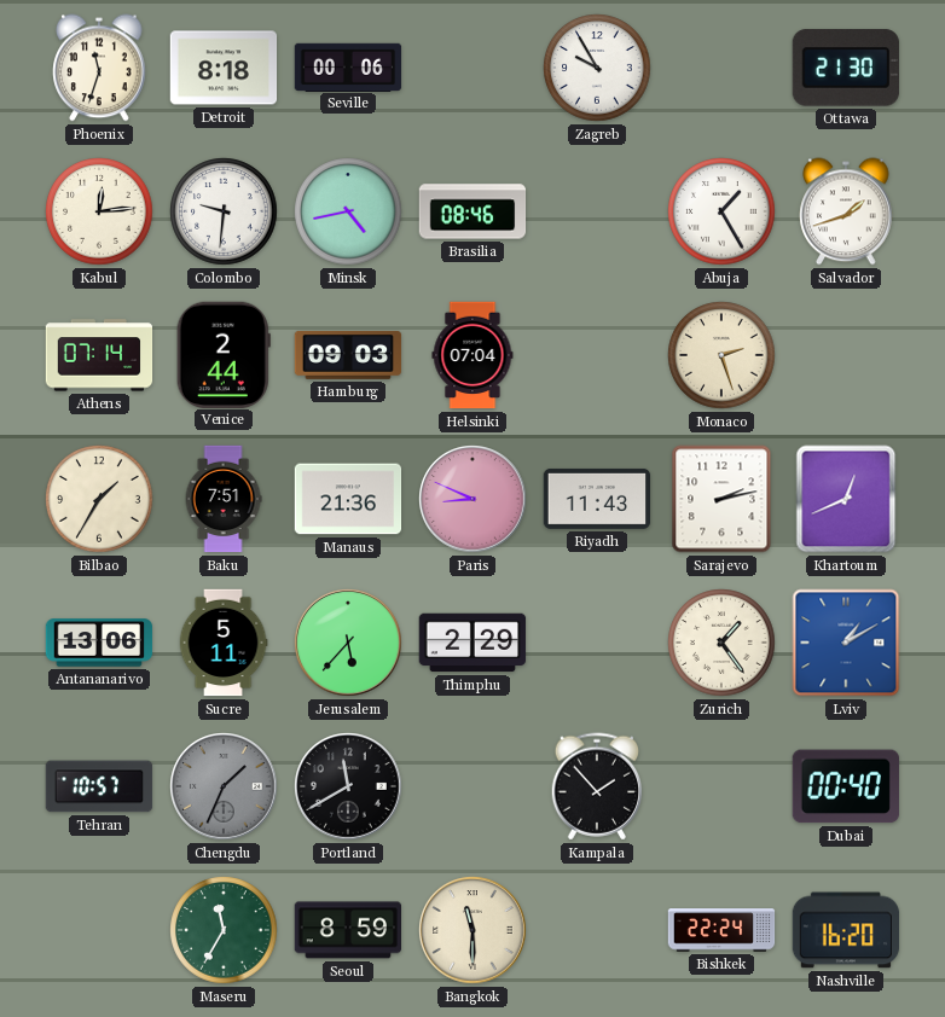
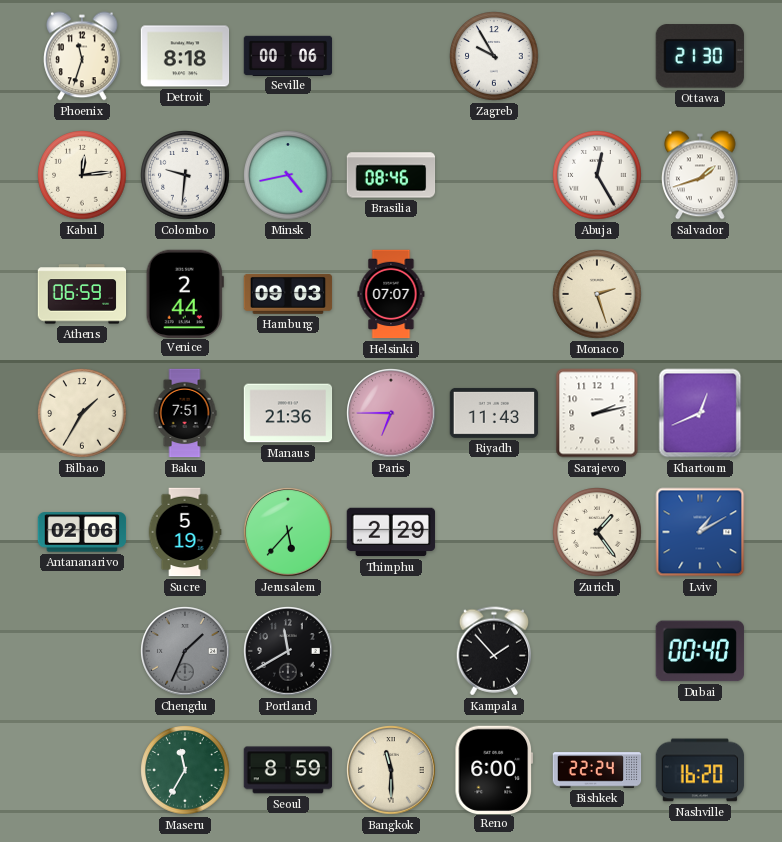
Abuja: 1:25 -> 12:25 (597, 175)
Athens: 07:14 -> 06:59 (82, 294)
Helsinki: 07:04 -> 07:07 (391, 294)
Paris: 8:49 -> 6:45 (391, 413)
Antananarivo: 13:06 -> 02:06 (82, 532)
Sucre: 5:11 -> 5:19 (185, 532)
Tehran: 10:57 -> none (99, 786)
Reno: none -> 6:00 (494, 769)
